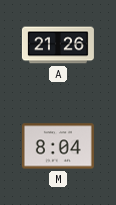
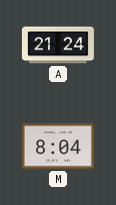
A: 21:26 -> 21:24 (58, 45)
